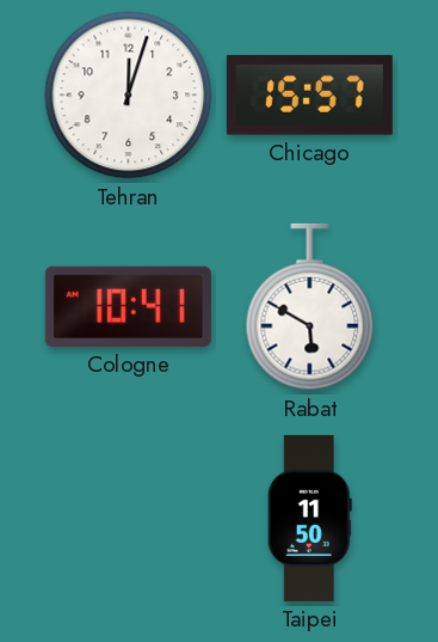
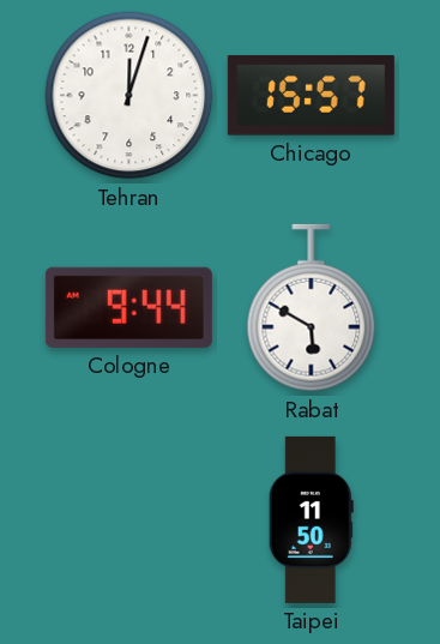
Cologne: 10:41 -> 9:44 (128, 307)
